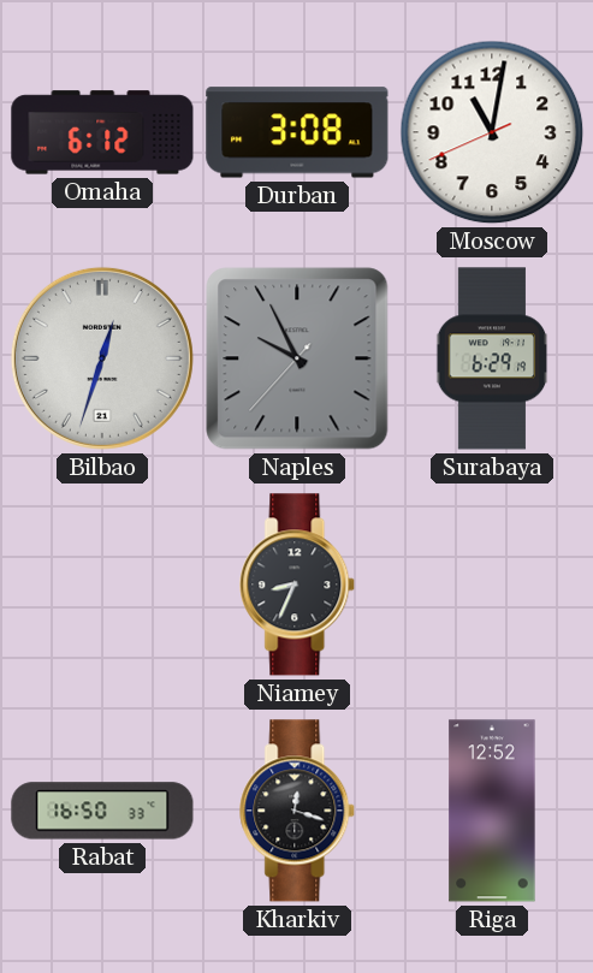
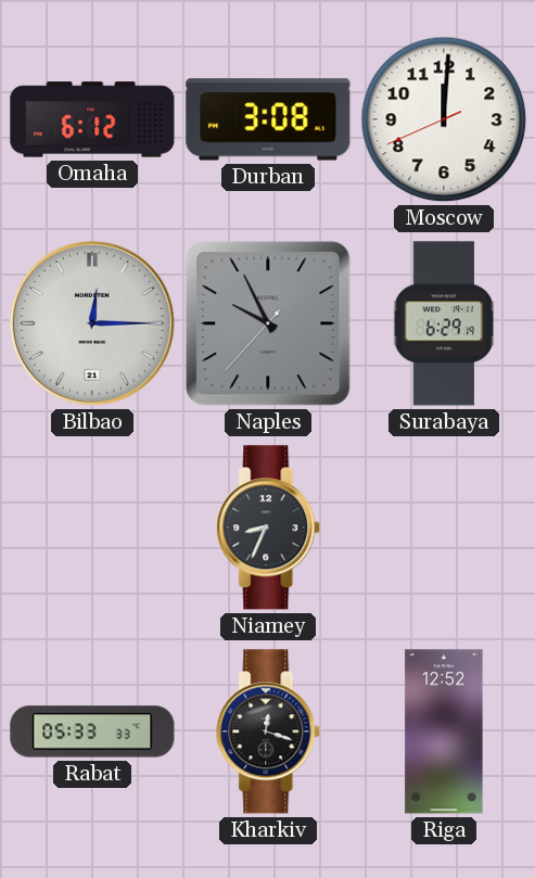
Moscow: 11:01 -> 12:00 (444, 119)
Bilbao: 12:33 -> 12:15 (92, 323)
Rabat: 16:50 -> 05:33 (92, 731)
